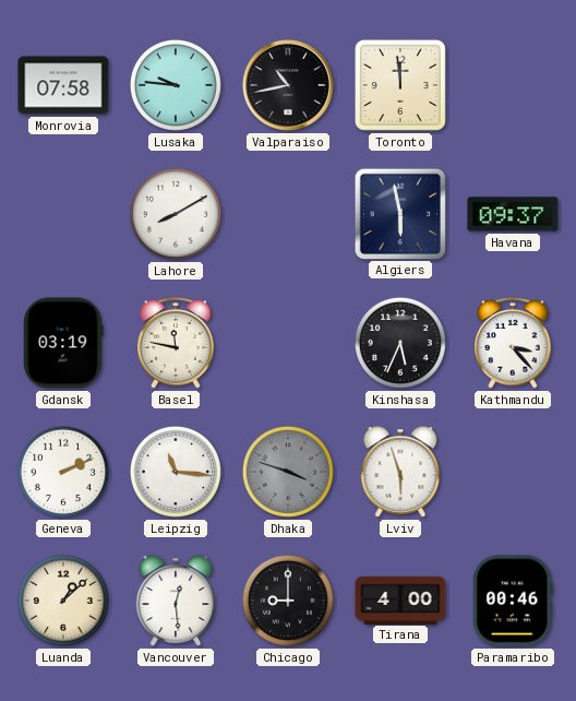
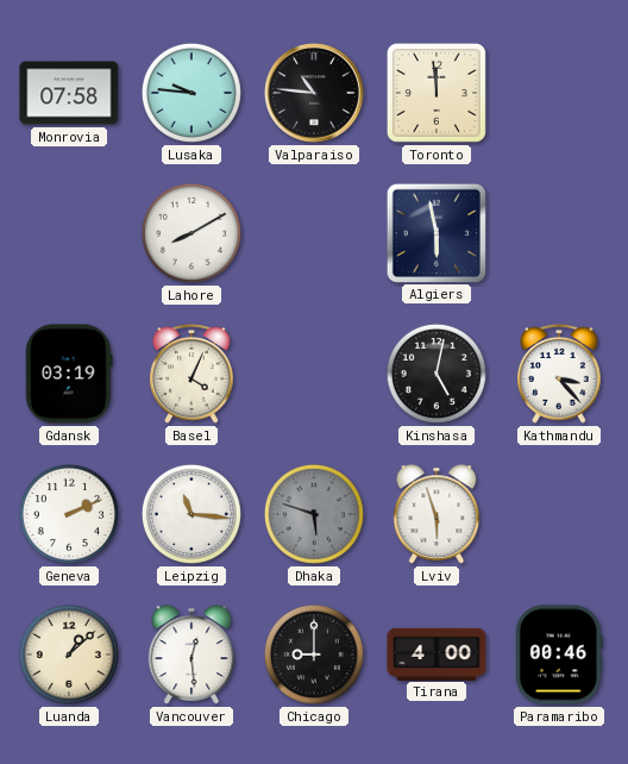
Valparaiso: 10:43 -> 10:46 (314, 93)
Havana: 09:37 -> none (513, 214)
Basel: 11:47 -> 4:04 (191, 375)
Kinshasa: 5:34 -> 5:02 (437, 374)
Dhaka: 3:48 -> 5:48 (314, 514)
